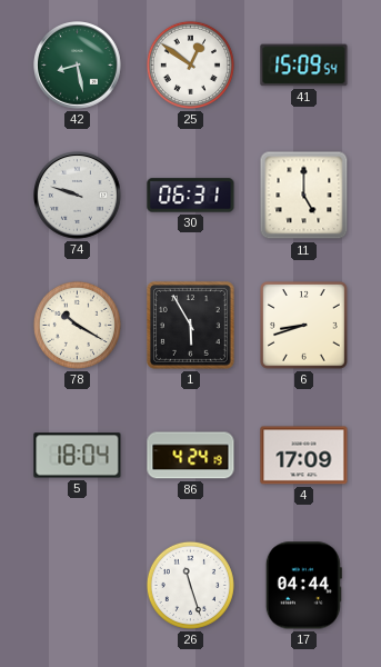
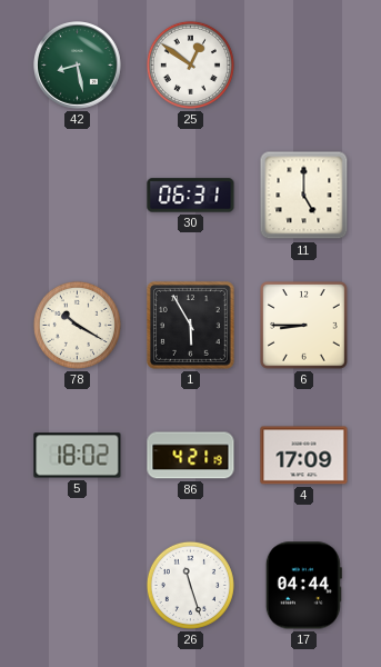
41: 15:09 -> none (304, 66)
74: 9:48 -> none (78, 196)
6: 8:42 -> 8:45 (303, 325)
5: 18:04 -> 18:02 (78, 456)
86: 4:24 -> 4:21 (191, 456)
